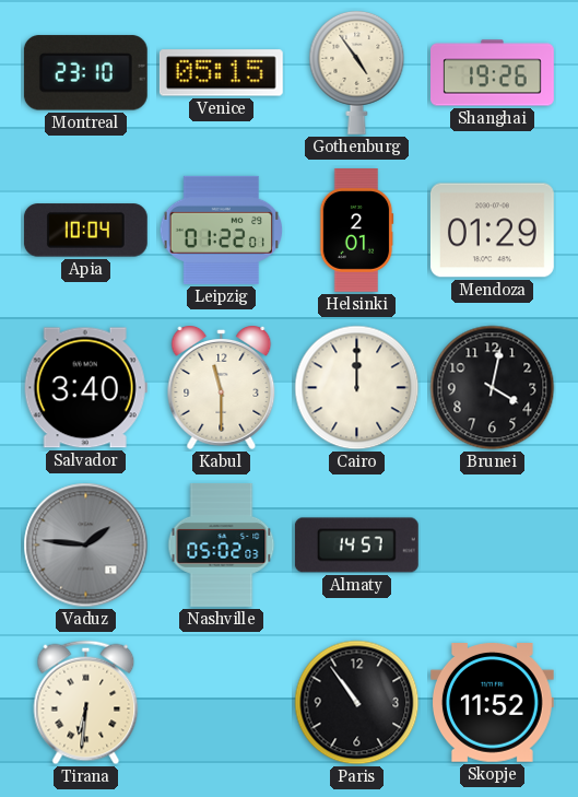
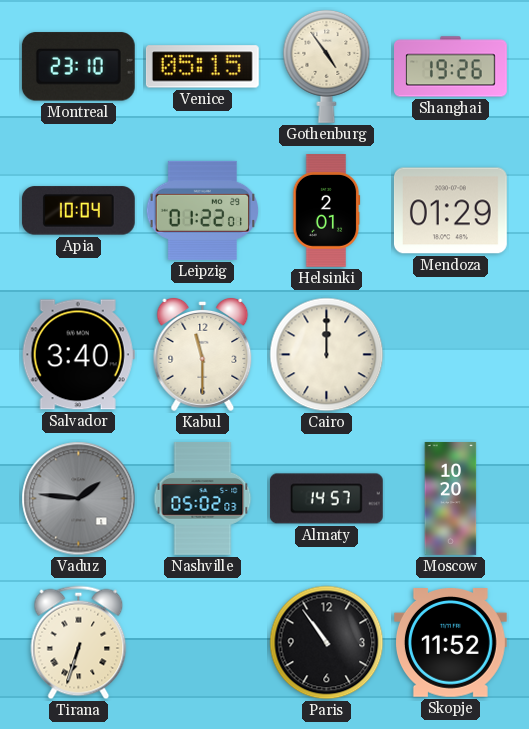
Brunei: 4:02 -> none (493, 388)
Moscow: none -> 10:20 (451, 499)
Tirana: 6:31 -> 6:33 (79, 643)
